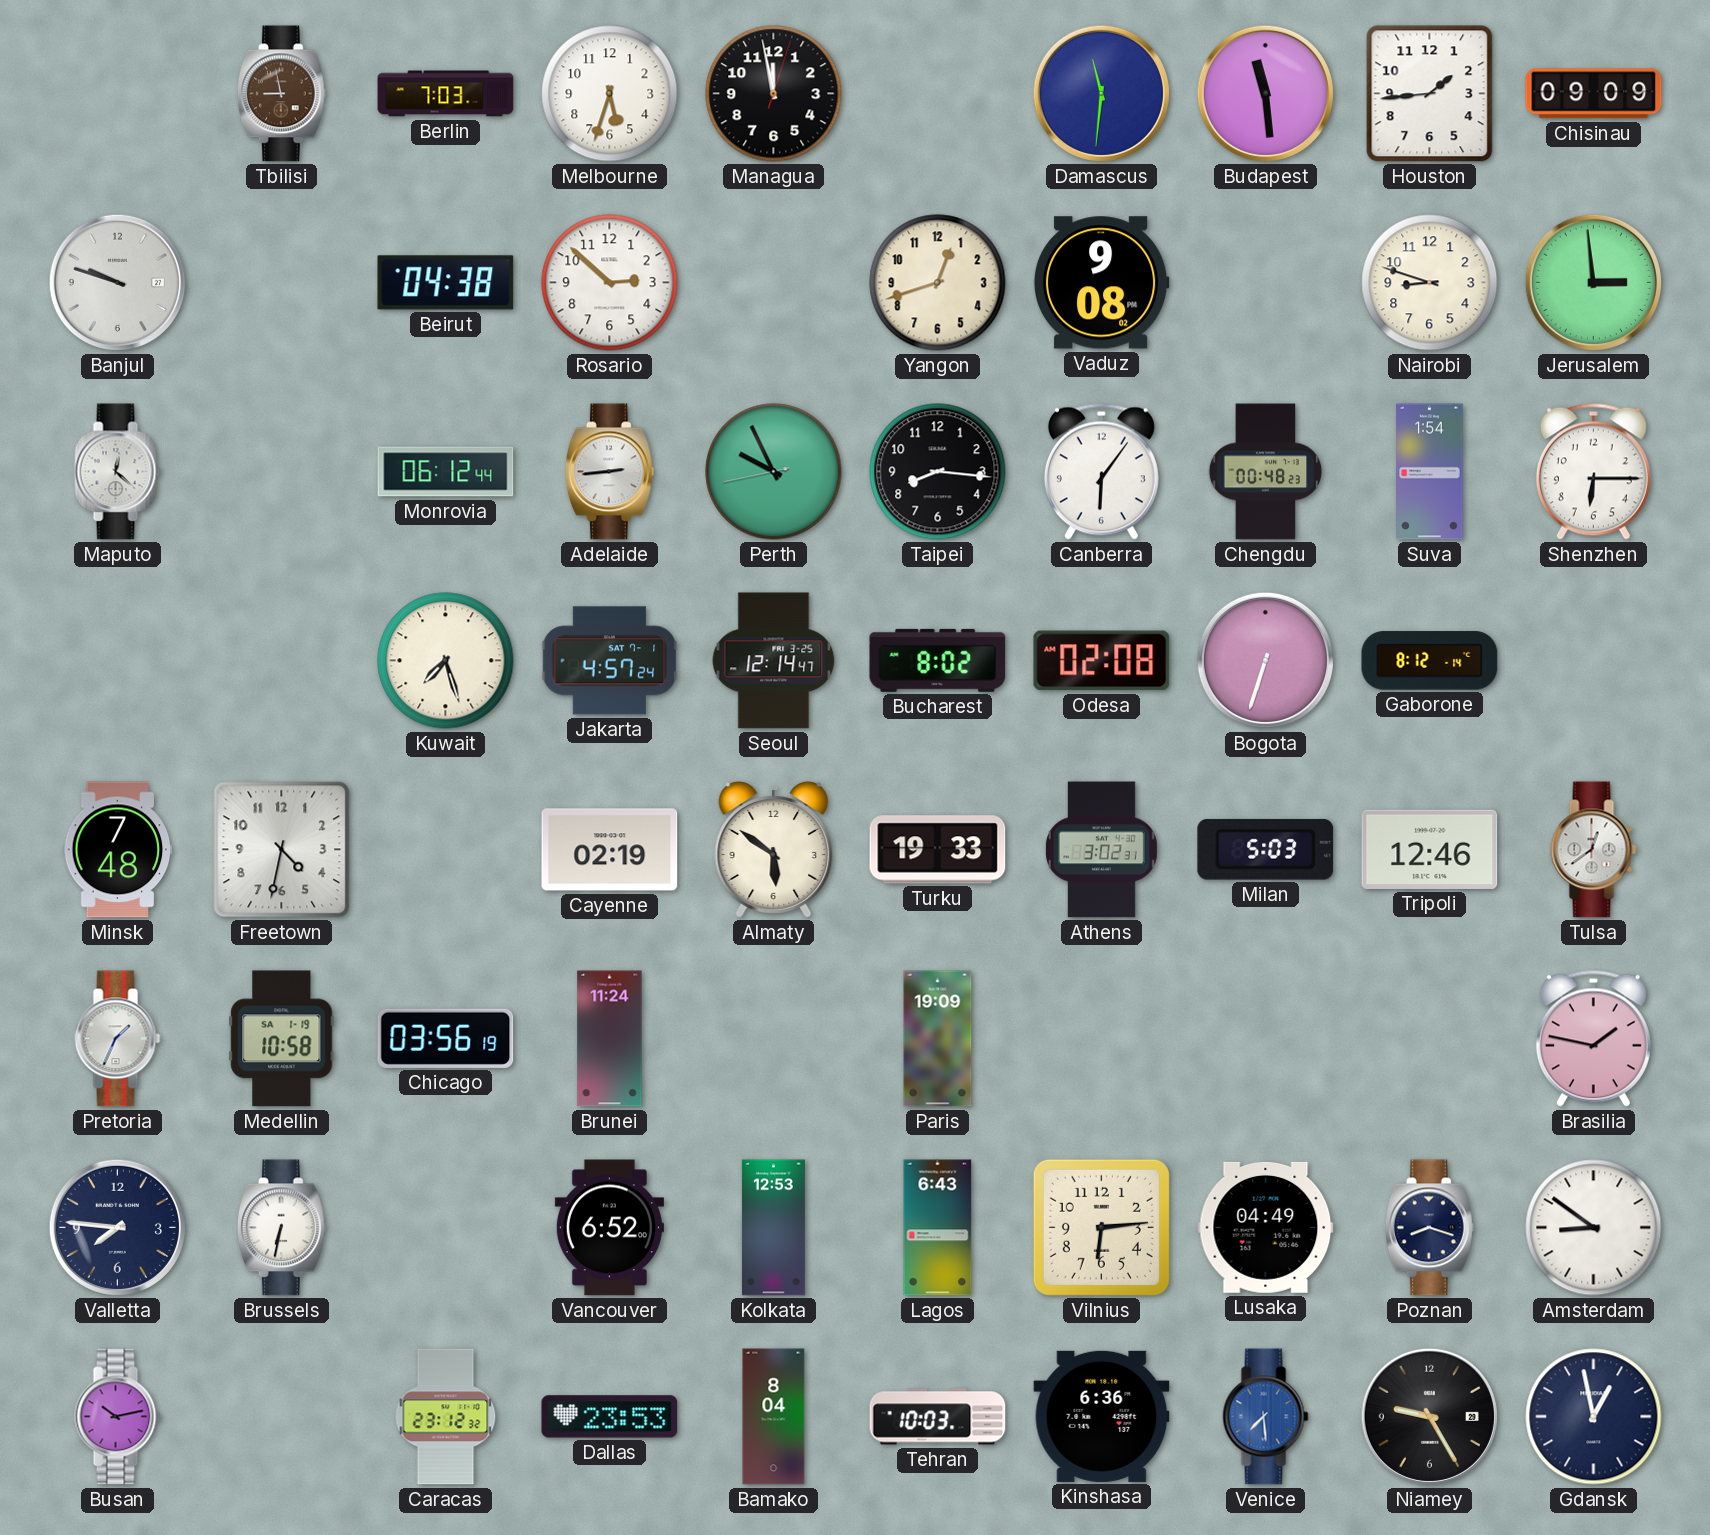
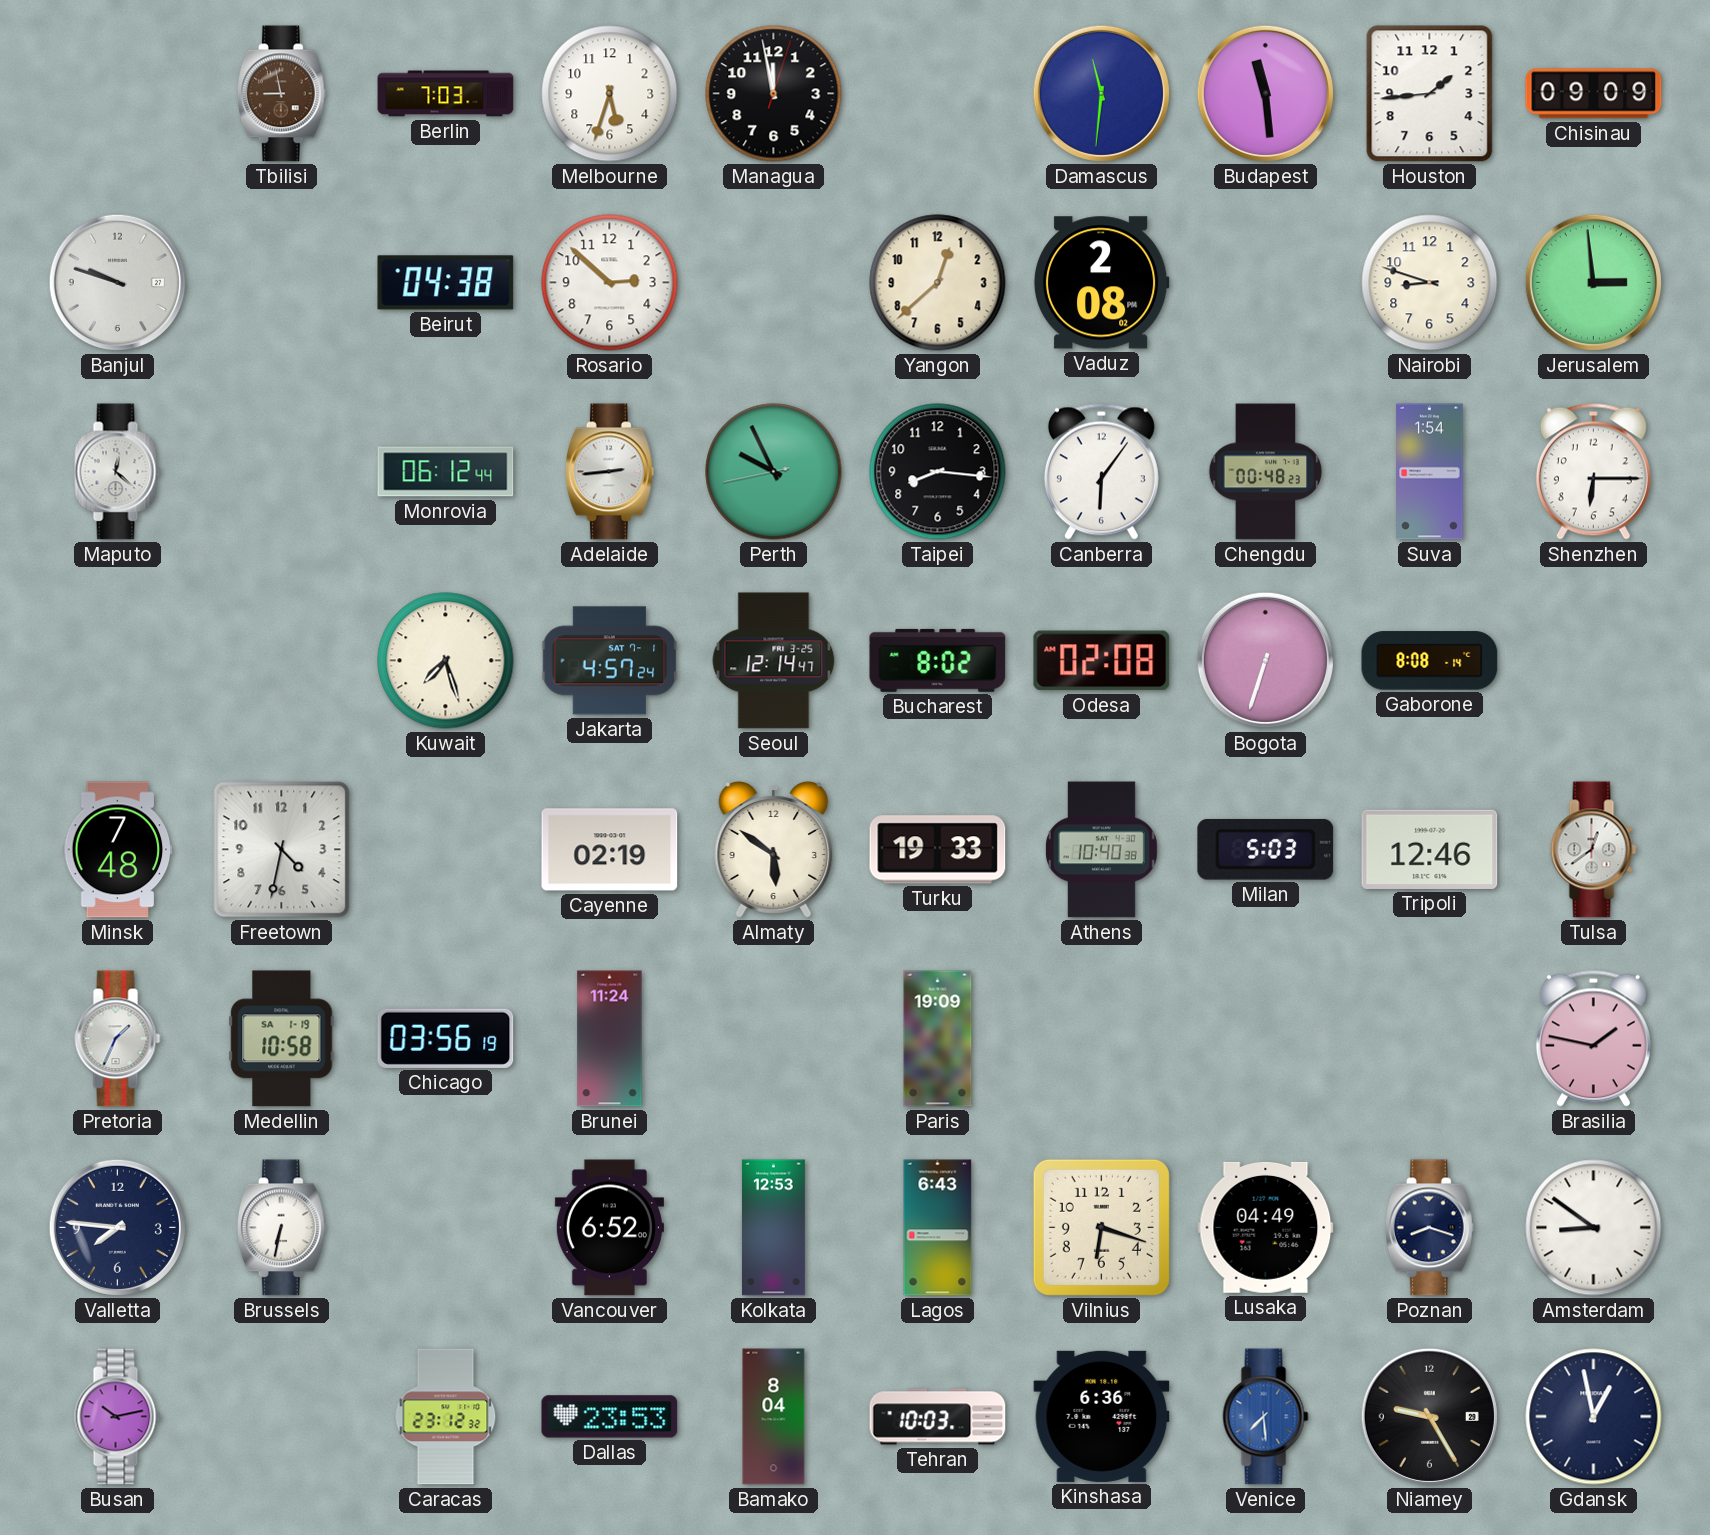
Yangon: 12:42 -> 12:38 (938, 283)
Vaduz: 9:08 -> 2:08 (1101, 283)
Gaborone: 8:12 -> 8:08 (1430, 661)
Athens: 3:02 -> 10:40 (1101, 850)
Vilnius: 6:14 -> 6:18 (1101, 1227)
